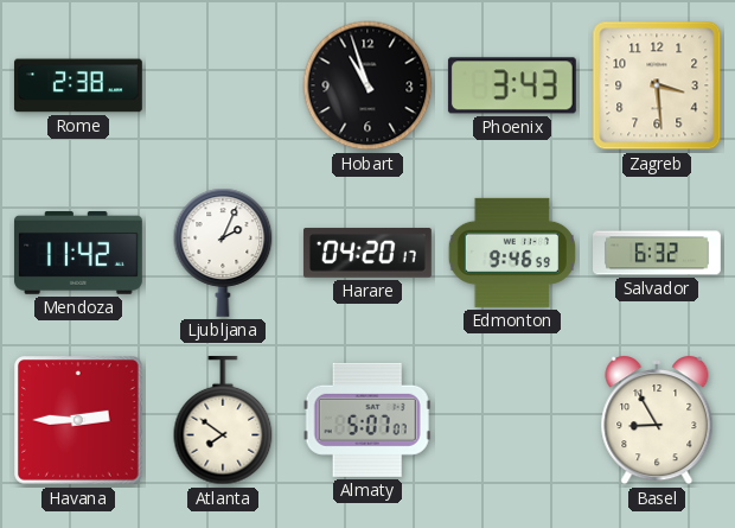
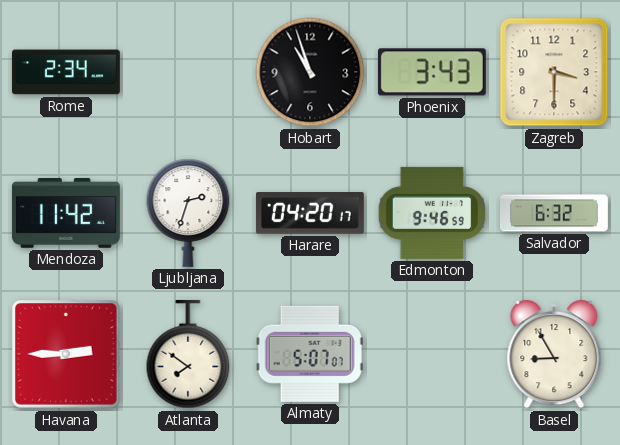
Rome: 2:38 -> 2:34 (66, 72)
Zagreb: 3:29 -> 3:30 (554, 72)
Ljubljana: 2:04 -> 2:33 (188, 213)
